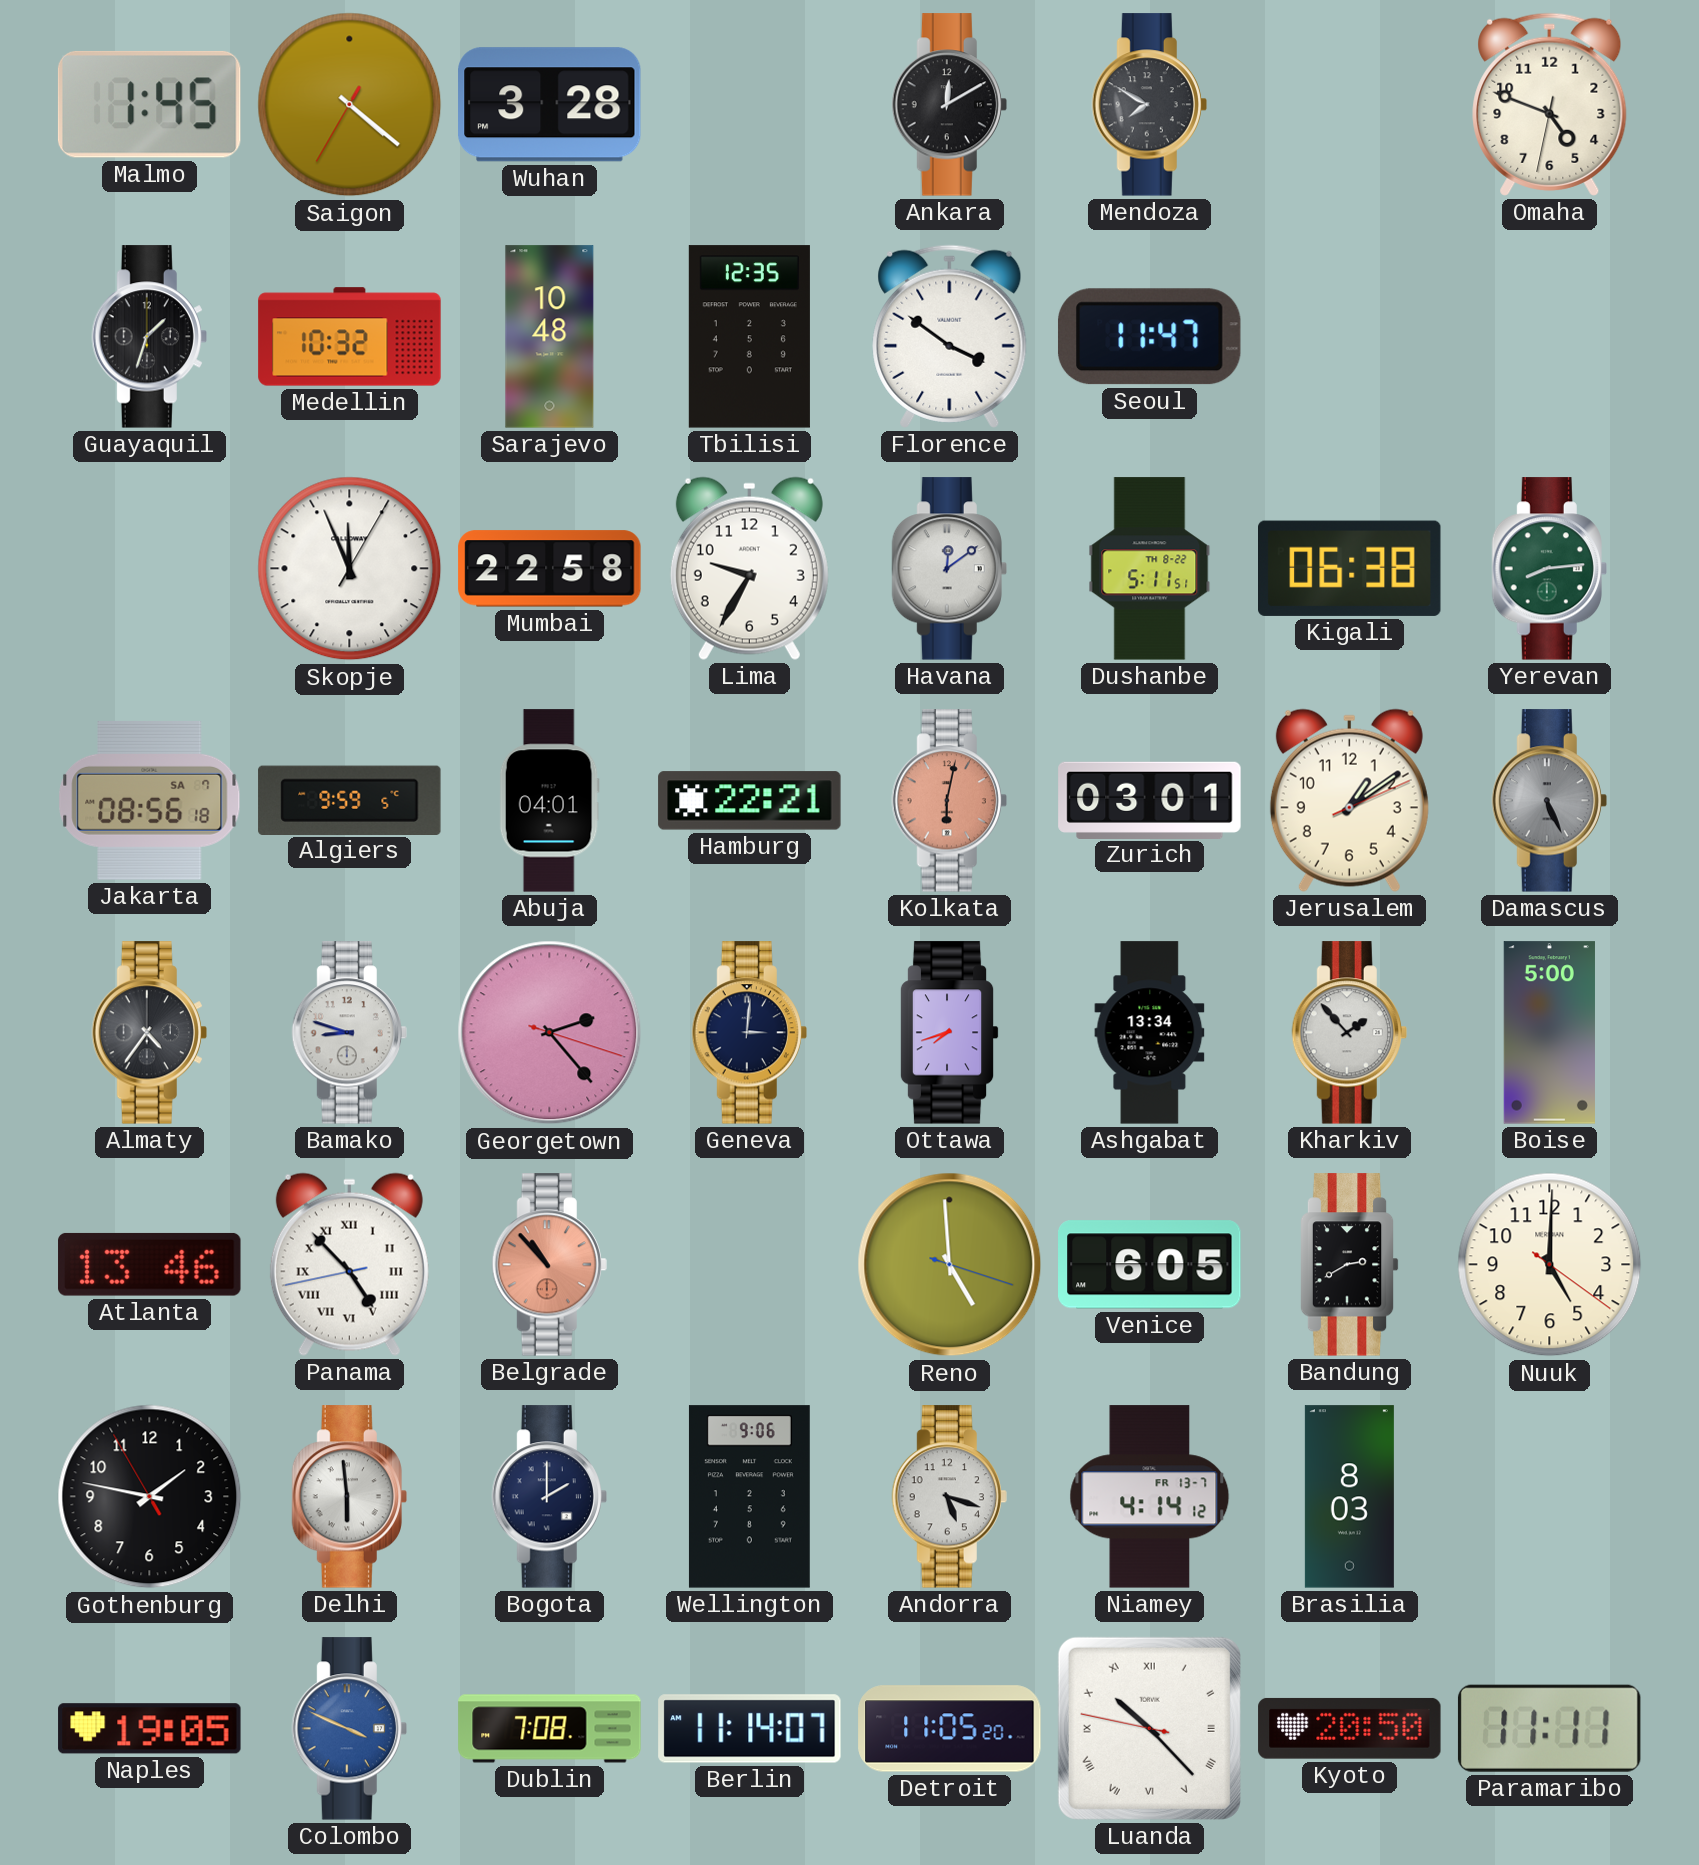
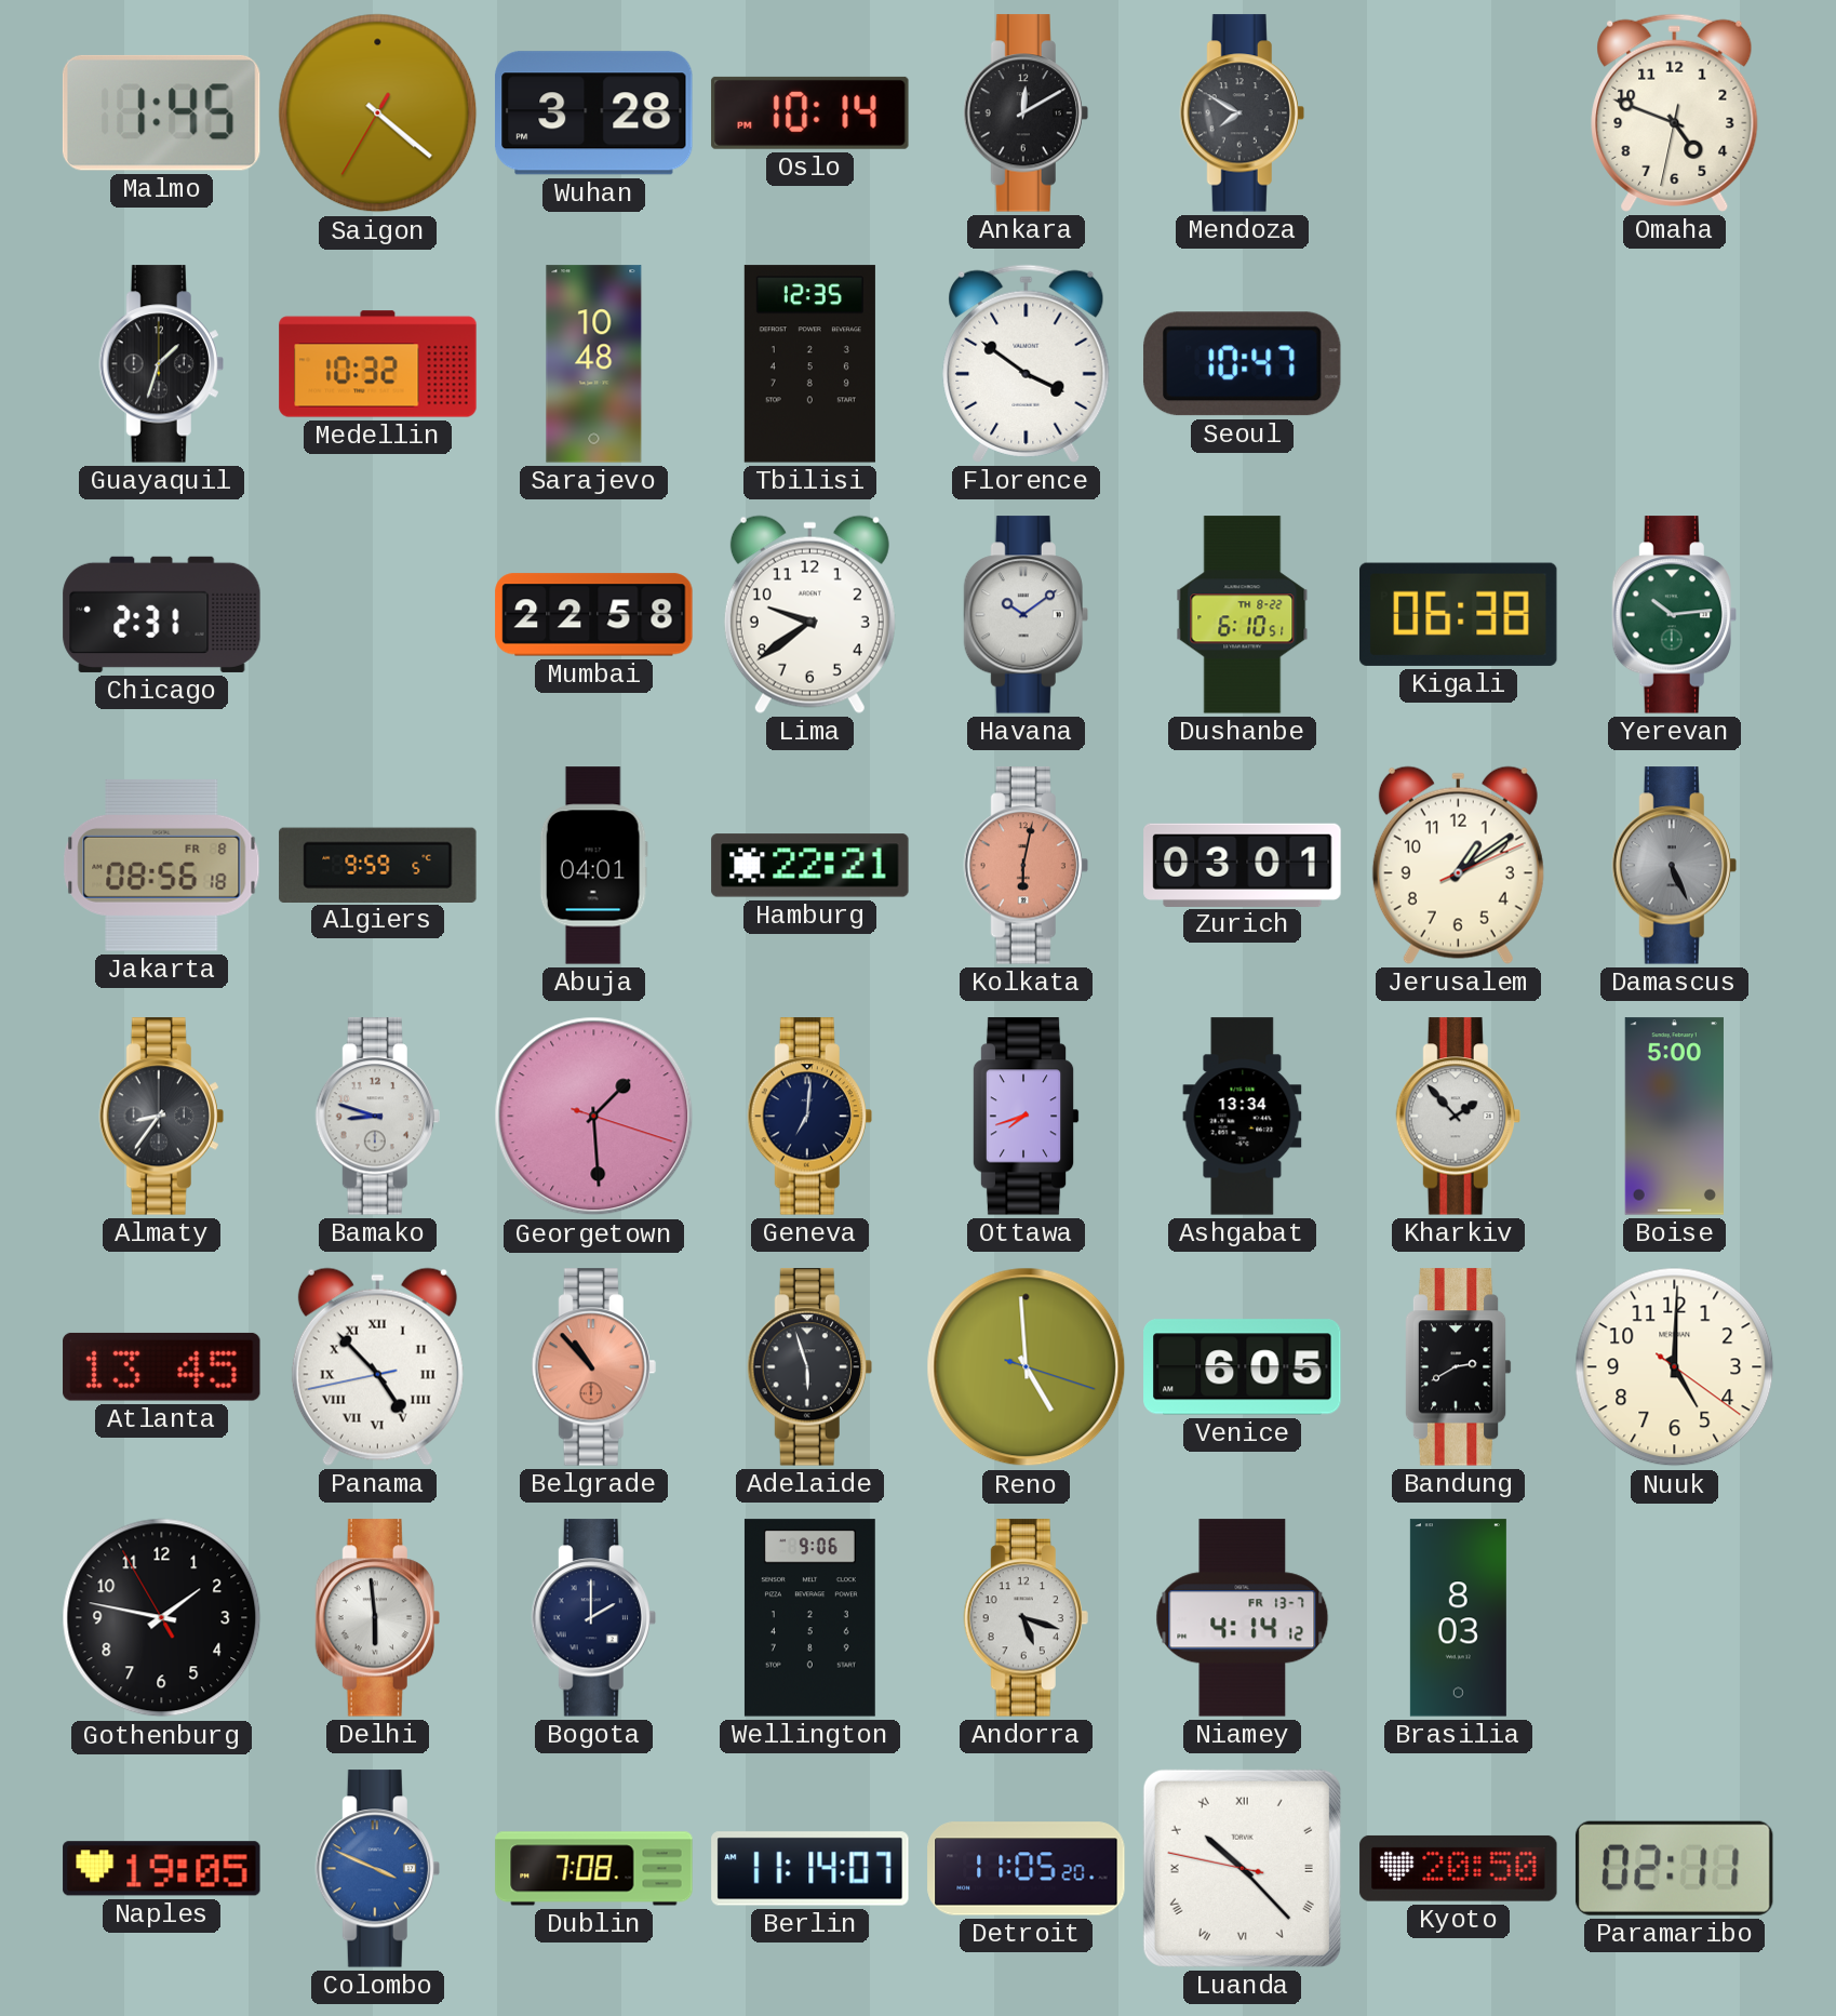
Oslo: none -> 10:14 (810, 112)
Seoul: 11:47 -> 10:47 (1242, 364)
Chicago: none -> 2:31 (162, 614)
Skopje: 11:56 -> none (350, 569)
Lima: 9:35 -> 9:39 (809, 614)
Havana: 12:09 -> 10:09 (1026, 615)
Dushanbe: 5:11 -> 6:10 (1243, 615)
Yerevan: 8:14 -> 10:14 (1674, 615)
Jakarta date: SA 7 -> FR 8 (162, 865)
Almaty: 4:36 -> 8:36 (161, 1117)
Georgetown: 2:23 -> 1:29 (594, 1117)
Geneva: 3:01 -> 7:01 (809, 1117)
Atlanta: 13:46 -> 13:45 (162, 1366)
Adelaide: none -> 5:57 (809, 1367)
Paramaribo: 11:11 -> 02:11 (1674, 1868)
